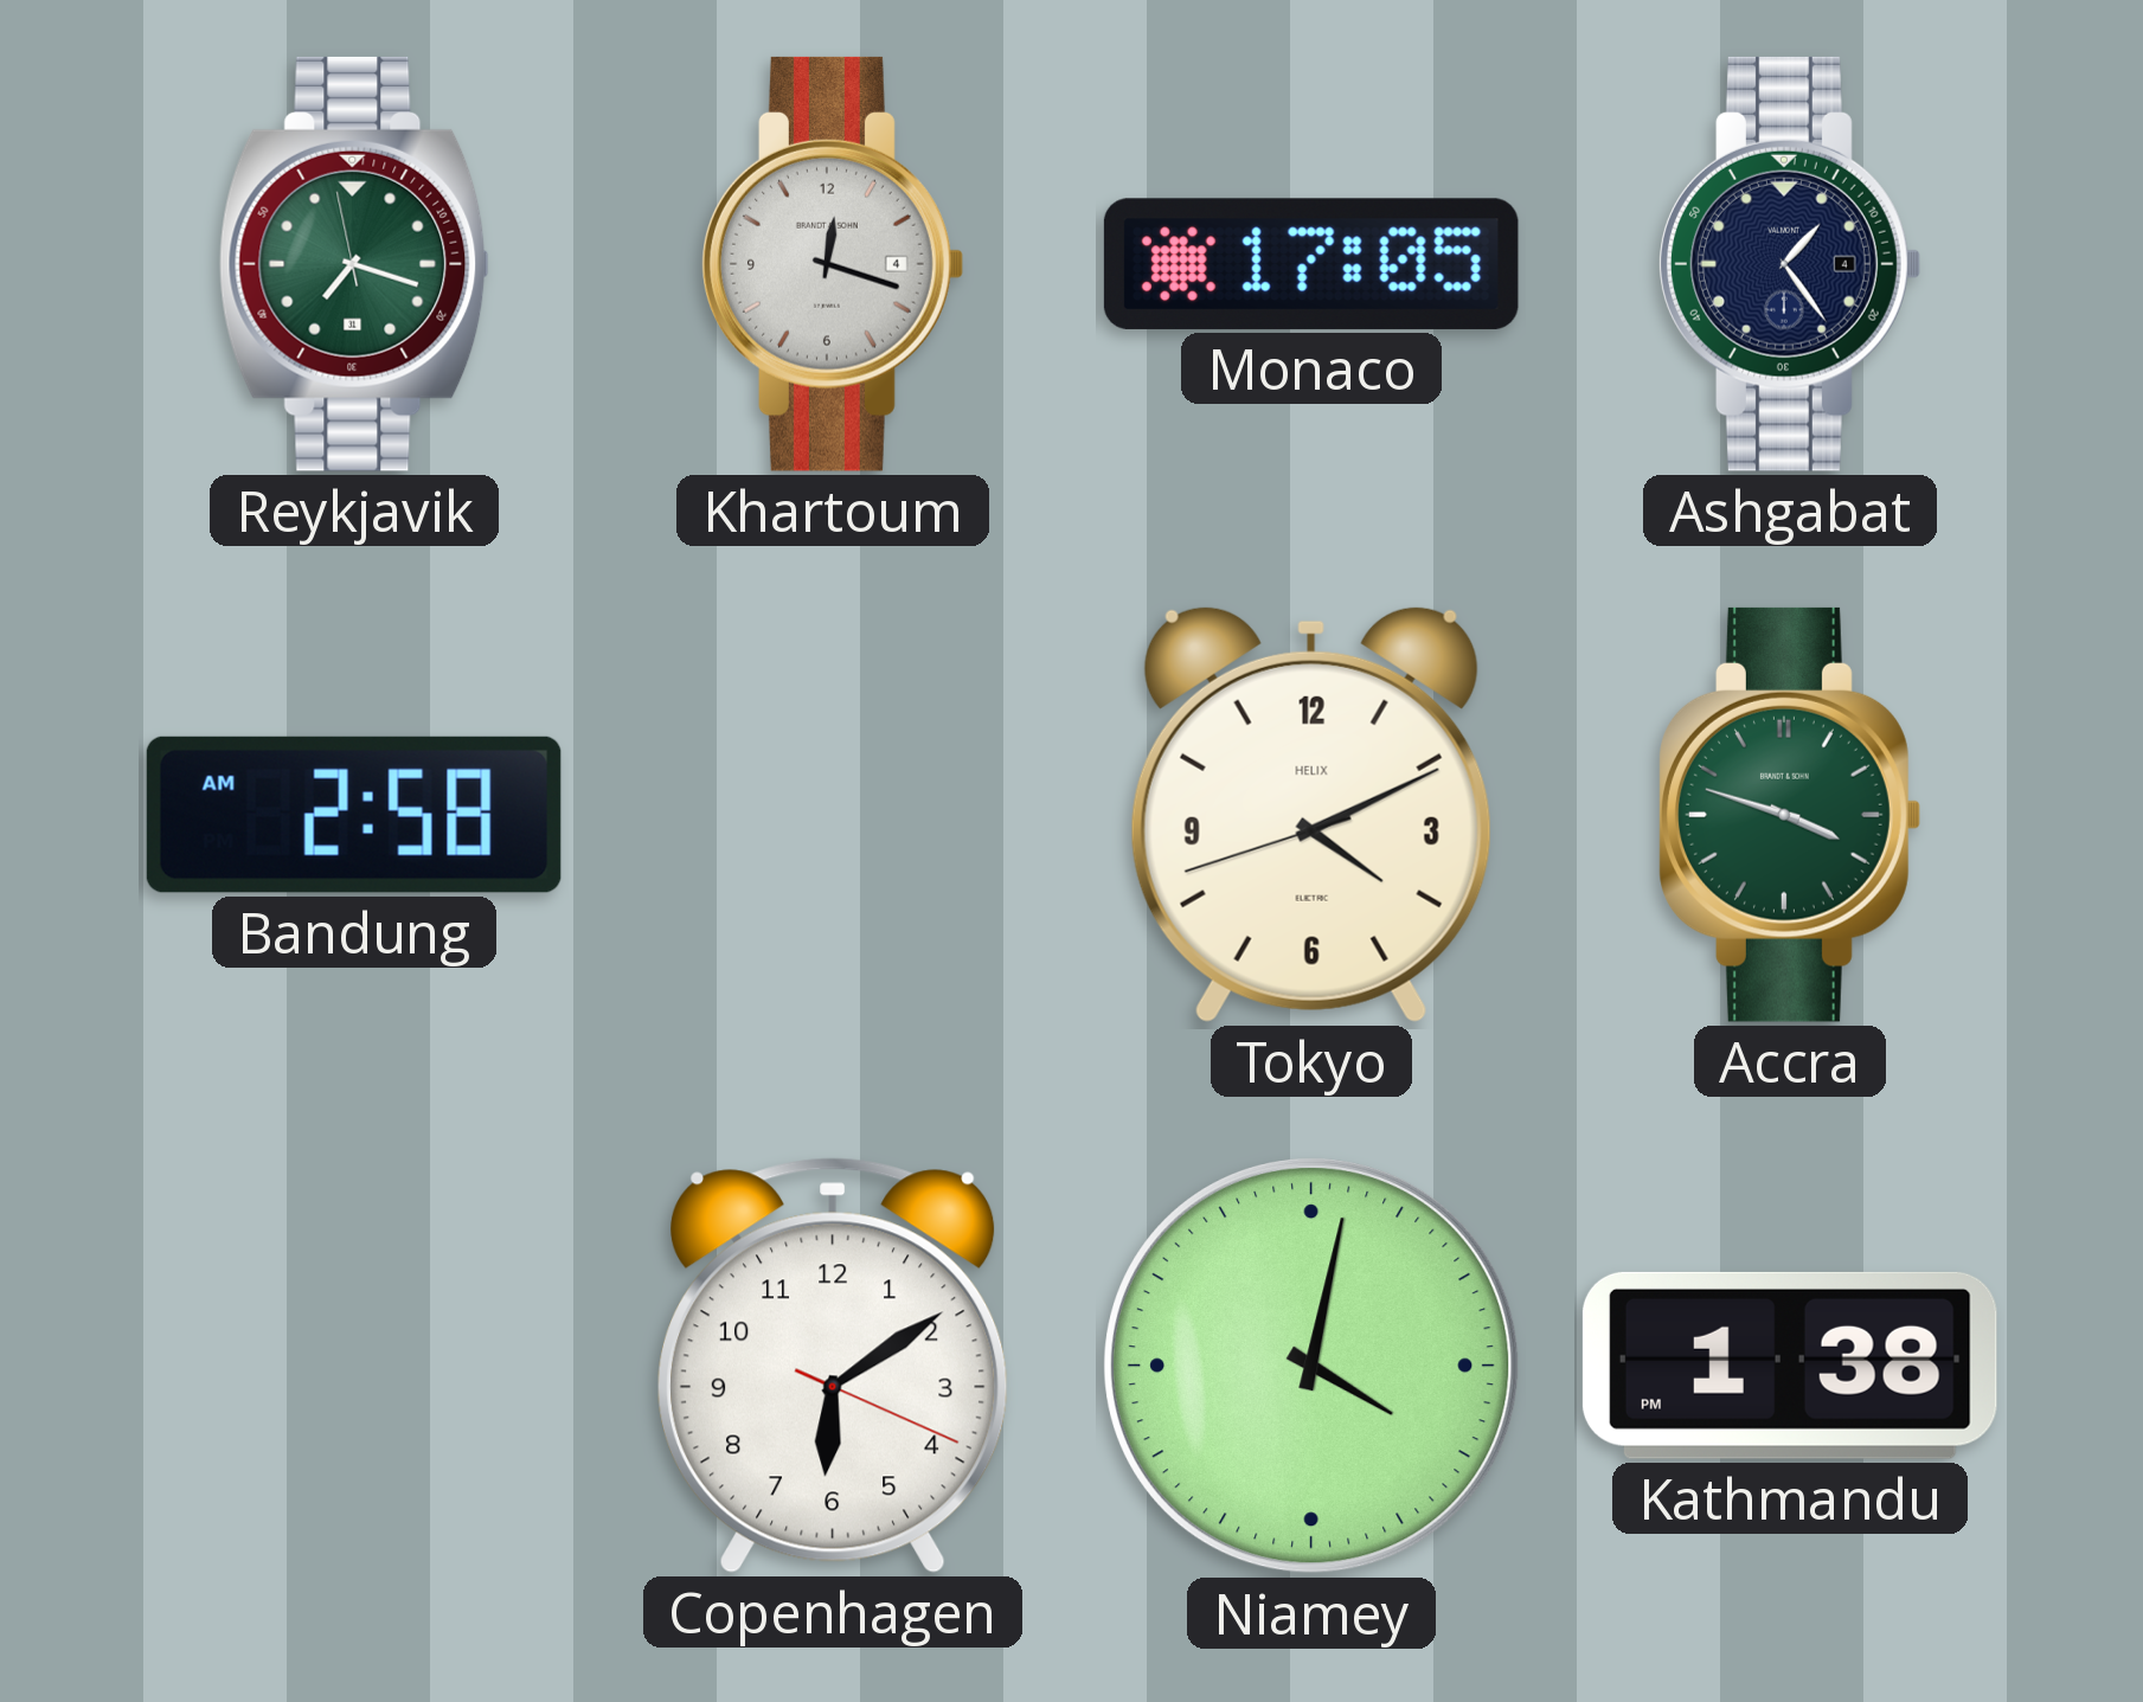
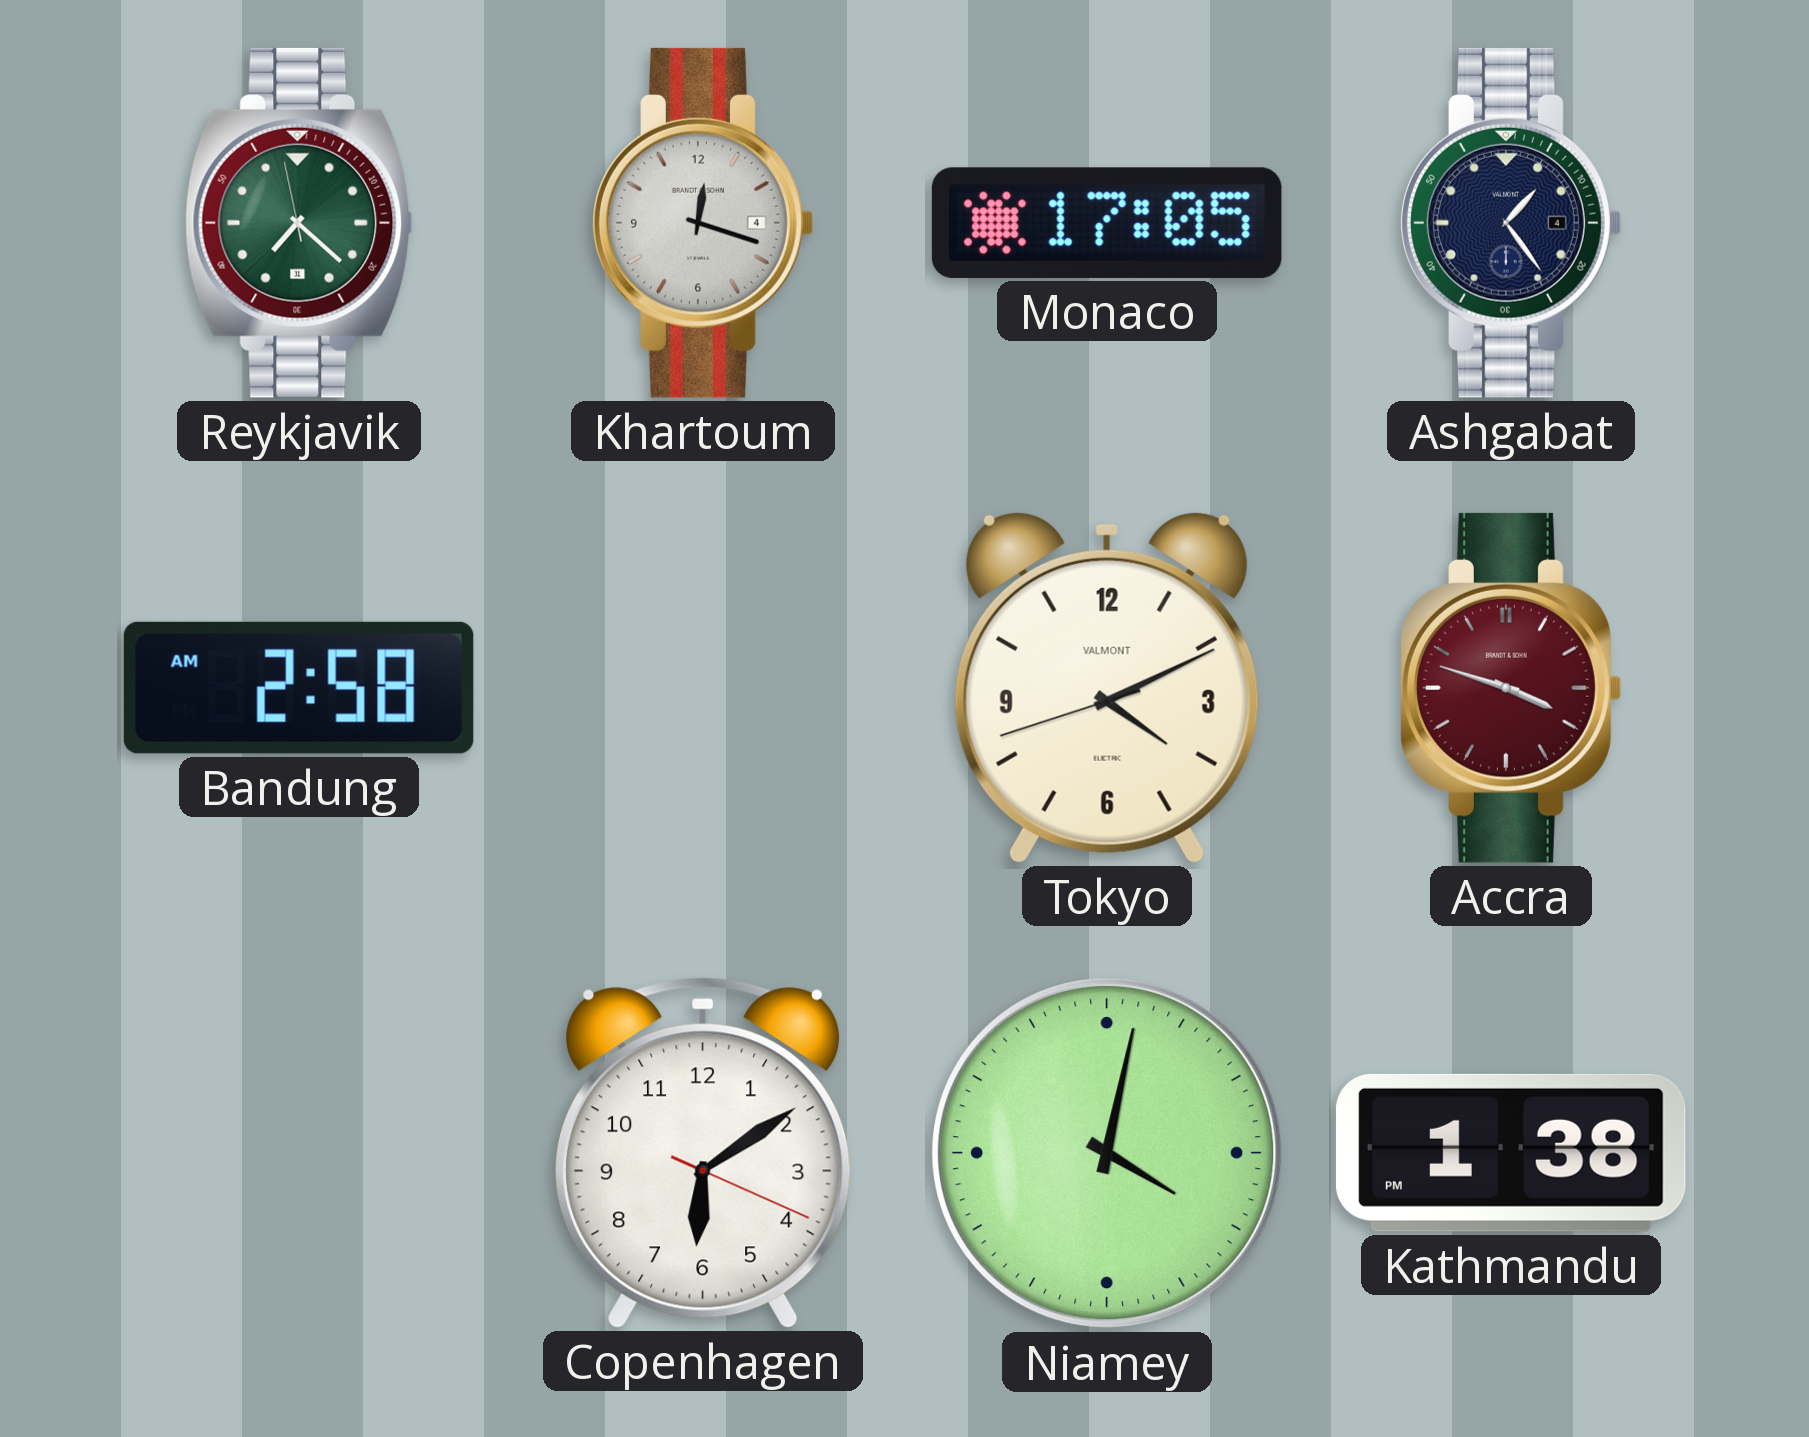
Reykjavik: 7:17 -> 7:21 (299, 223)
Tokyo brand: HELIX -> VALMONT (1107, 687)
Accra dial: green -> burgundy (1511, 688)
